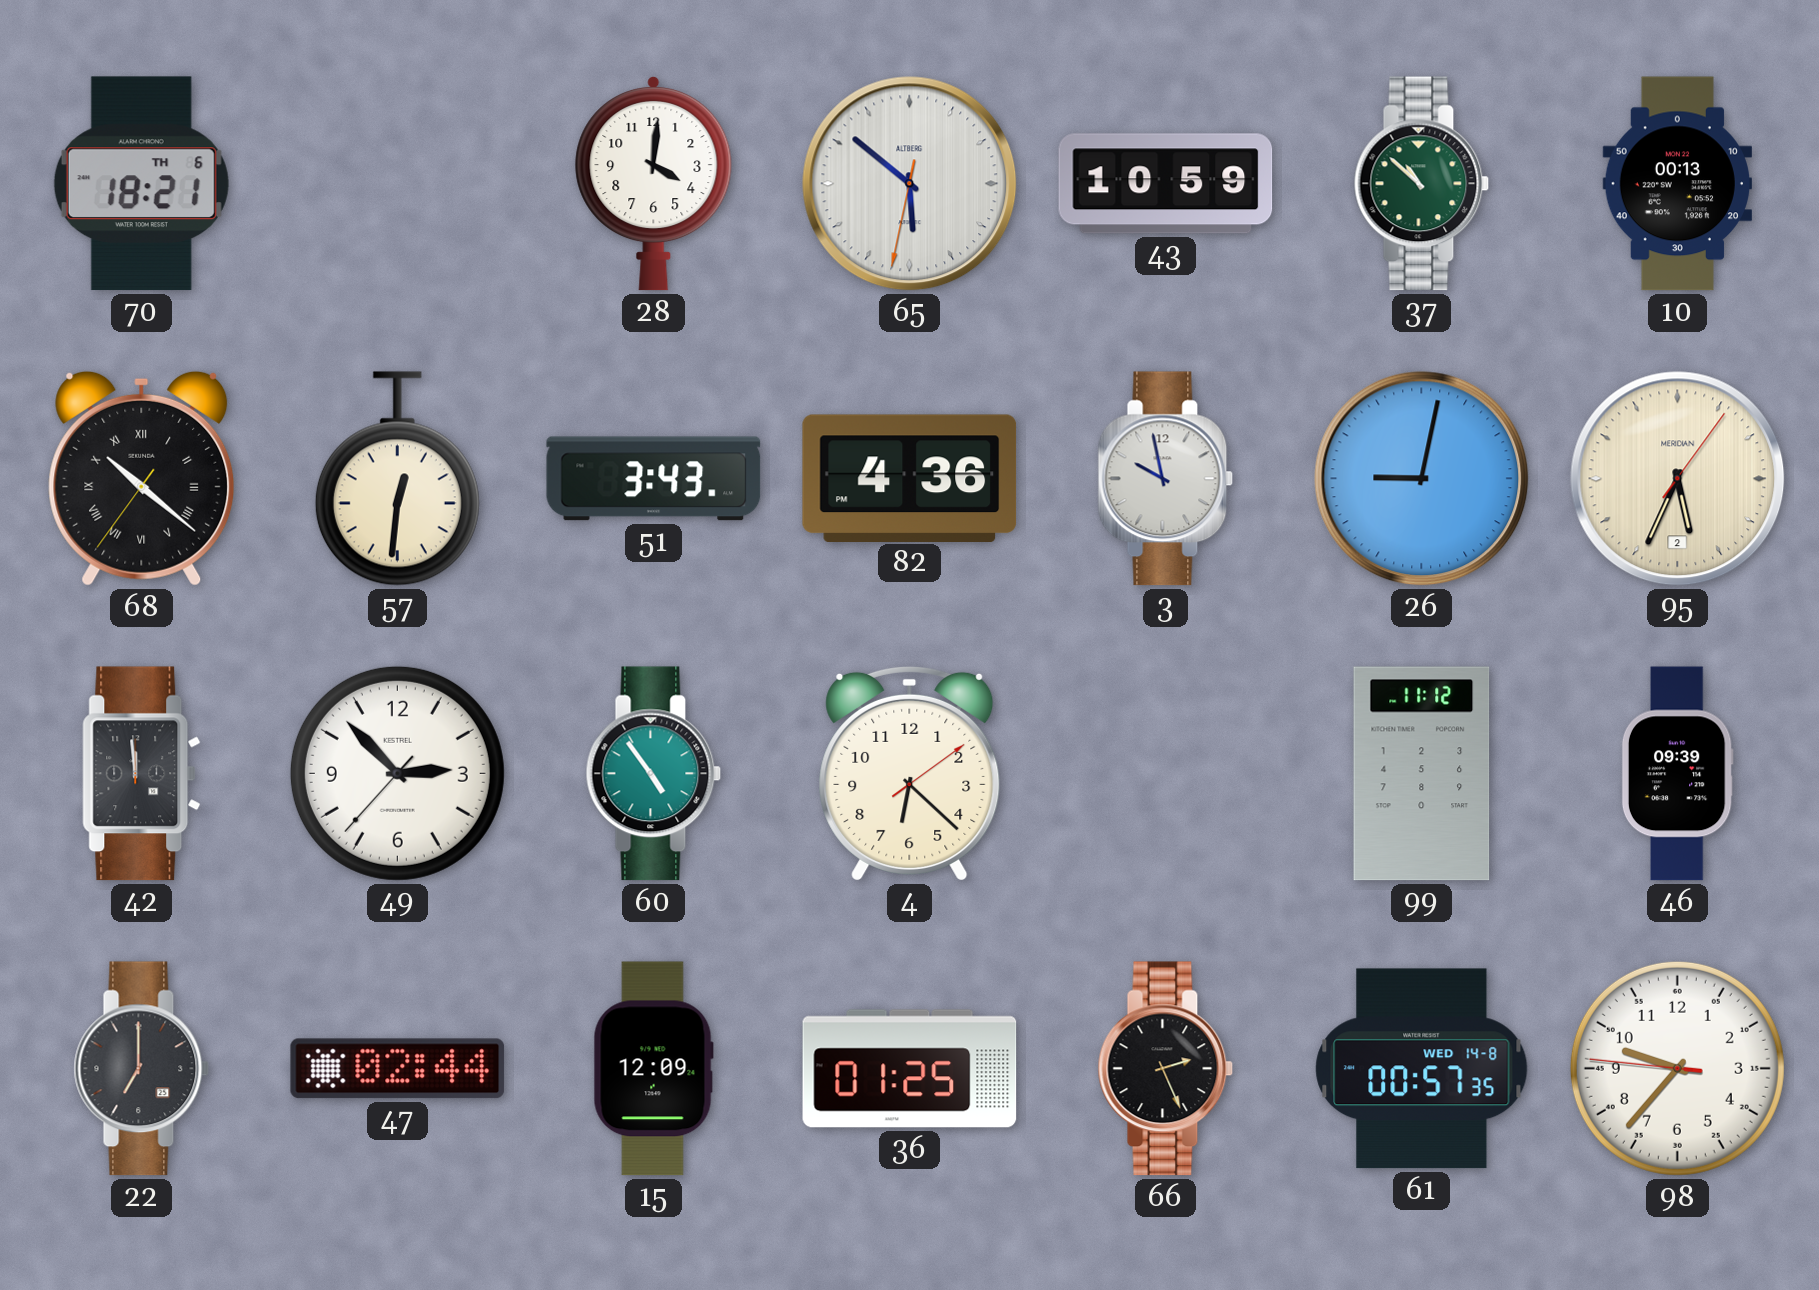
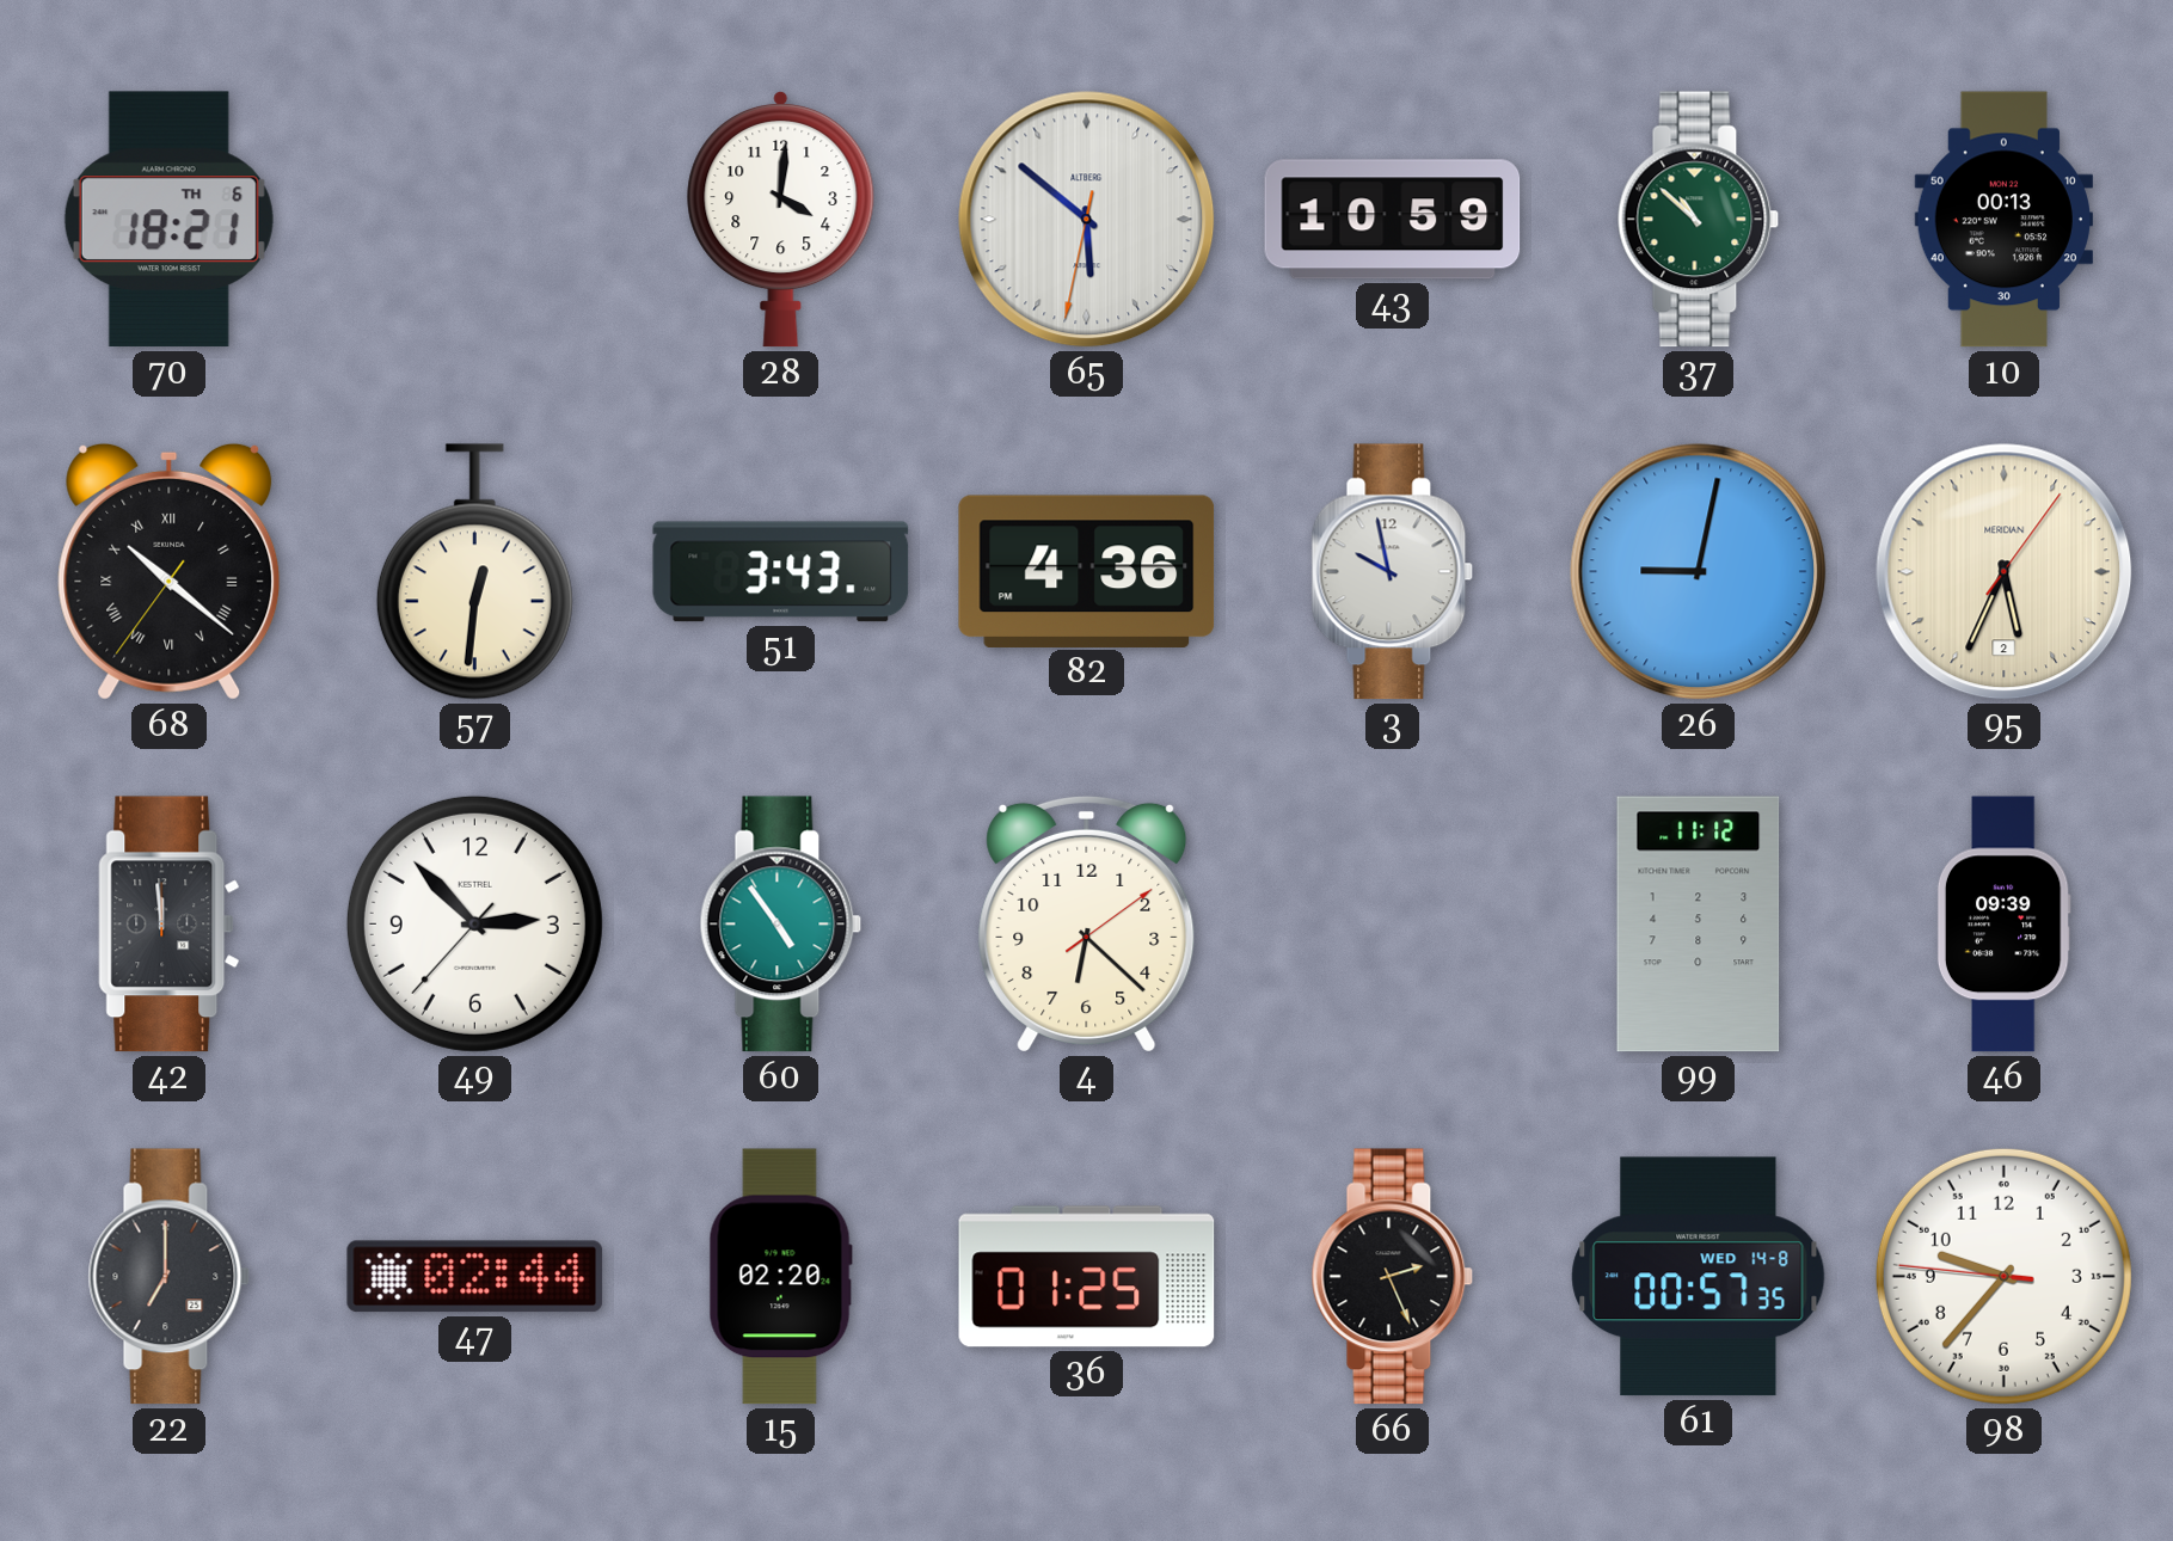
15: 12:09 -> 02:20 (780, 1277)
